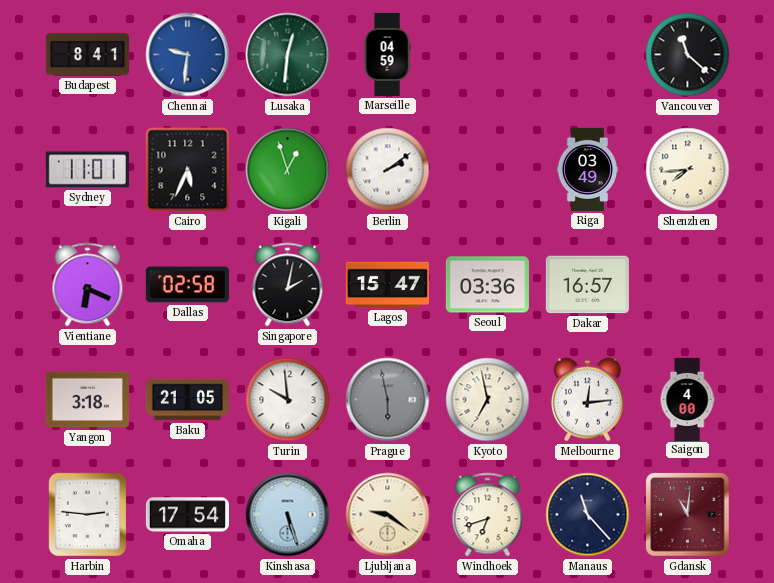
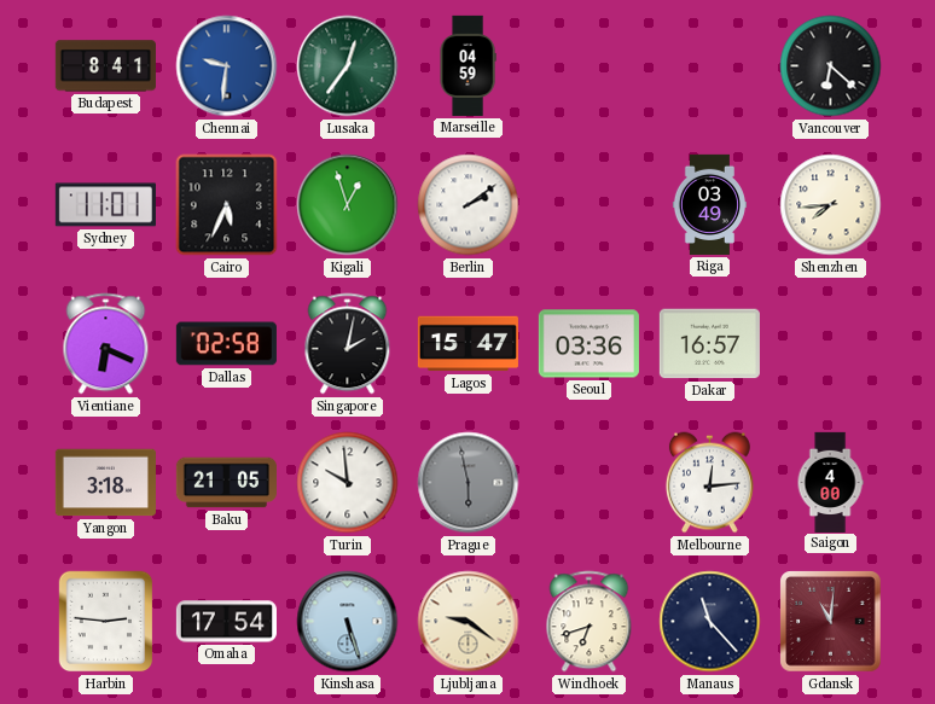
Lusaka: 12:31 -> 12:36 (348, 66)
Vancouver: 11:22 -> 6:22 (831, 66)
Kyoto: 6:58 -> none (488, 400)
